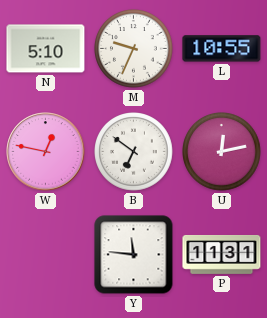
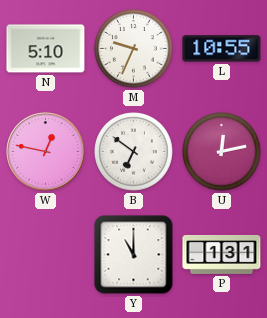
Y: 11:46 -> 11:00 (134, 255)
P: 11:31 -> 1:31 (222, 254)
